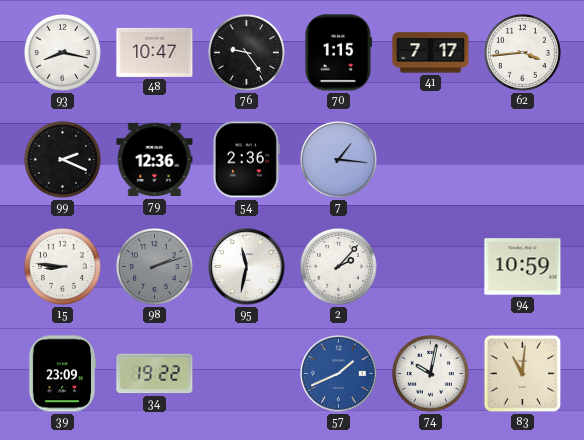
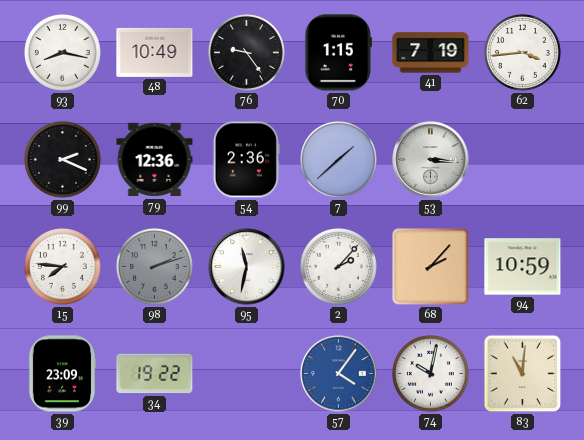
48: 10:47 -> 10:49 (155, 52)
41: 7:17 -> 7:19 (431, 53)
7: 1:16 -> 1:38 (339, 160)
53: none -> 3:16 (431, 160)
15: 8:46 -> 7:46 (63, 267)
68: none -> 2:07 (431, 267)
57: 1:41 -> 4:06 (339, 374)
